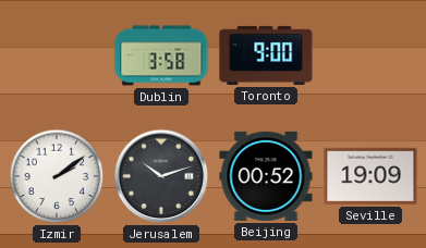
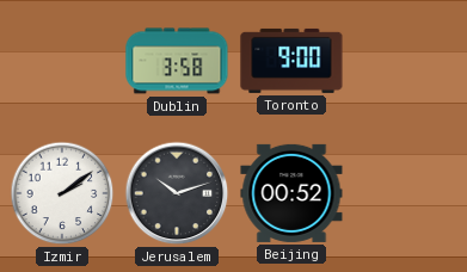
Seville: 19:09 -> none (370, 176)
